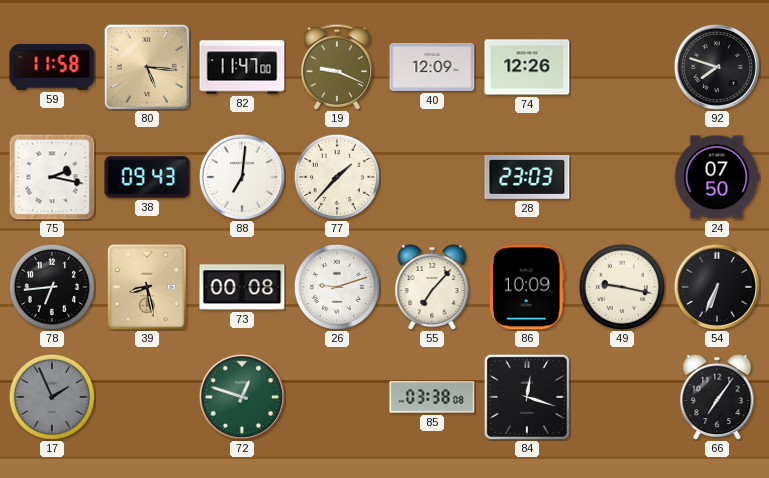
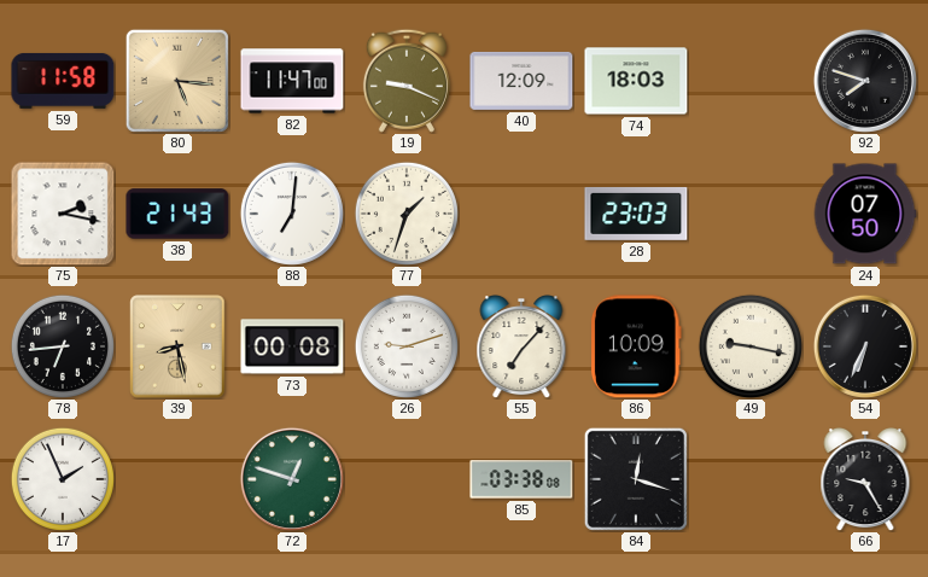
74: 12:26 -> 18:03 (636, 81)
38: 09:43 -> 21:43 (177, 214)
77: 1:37 -> 1:33 (407, 214)
17 dial: grey -> white (63, 479)
66: 7:06 -> 9:25 (865, 480)
